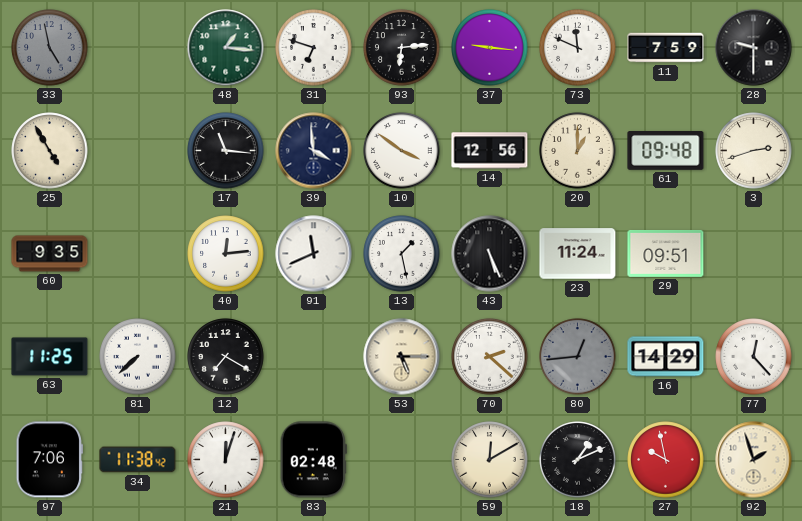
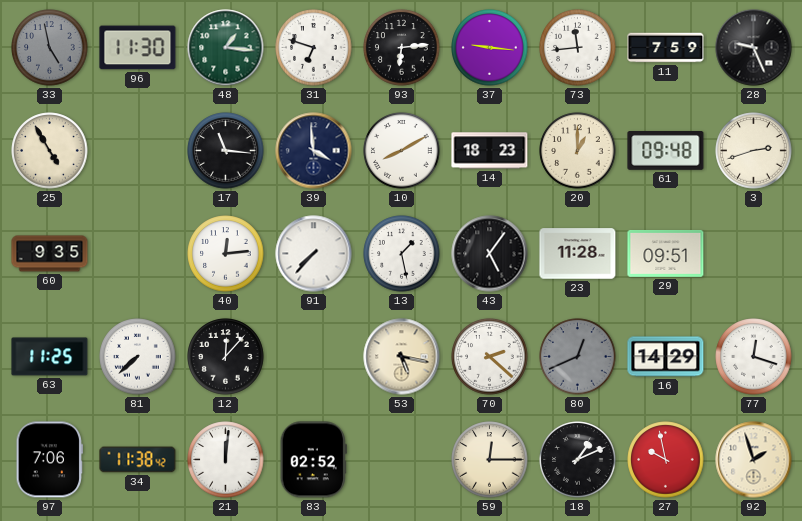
96: none -> 11:30 (138, 48)
73: 11:49 -> 11:44 (578, 48)
28: 9:30 -> 9:26 (754, 48)
10: 3:51 -> 8:10 (402, 151)
14: 12:56 -> 18:23 (490, 151)
91: 11:41 -> 7:37 (314, 254)
43: 5:26 -> 5:06 (490, 254)
23: 11:24 -> 11:28 (578, 254)
12: 7:20 -> 12:07 (226, 357)
53: 5:15 -> 5:17 (402, 357)
80: 12:44 -> 12:41 (578, 357)
77: 12:23 -> 12:18 (754, 357)
21: 12:03 -> 12:01 (226, 460)
83: 02:48 -> 02:52 (313, 460)
59: 12:10 -> 12:15 (490, 460)
